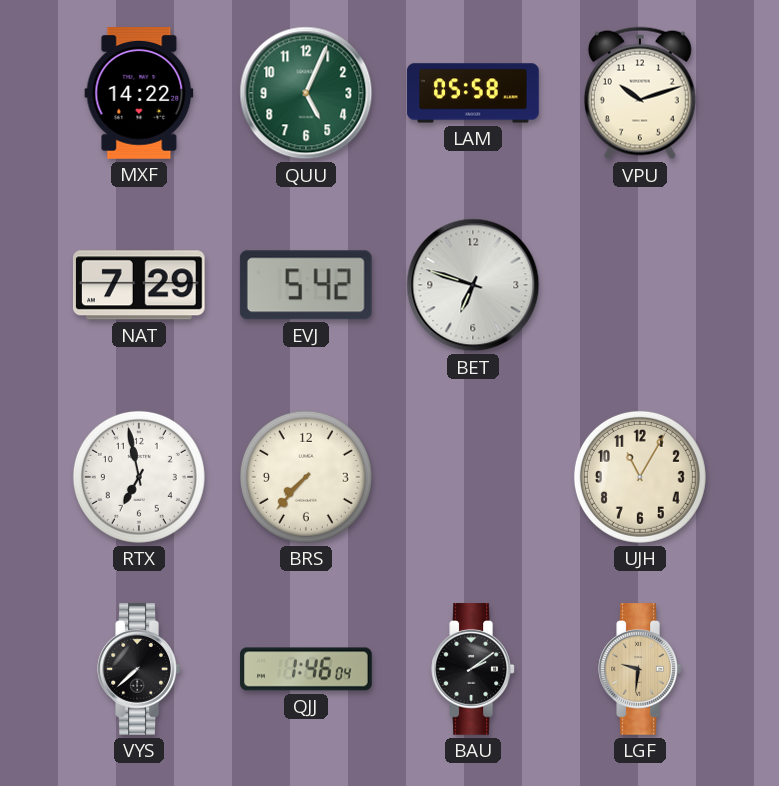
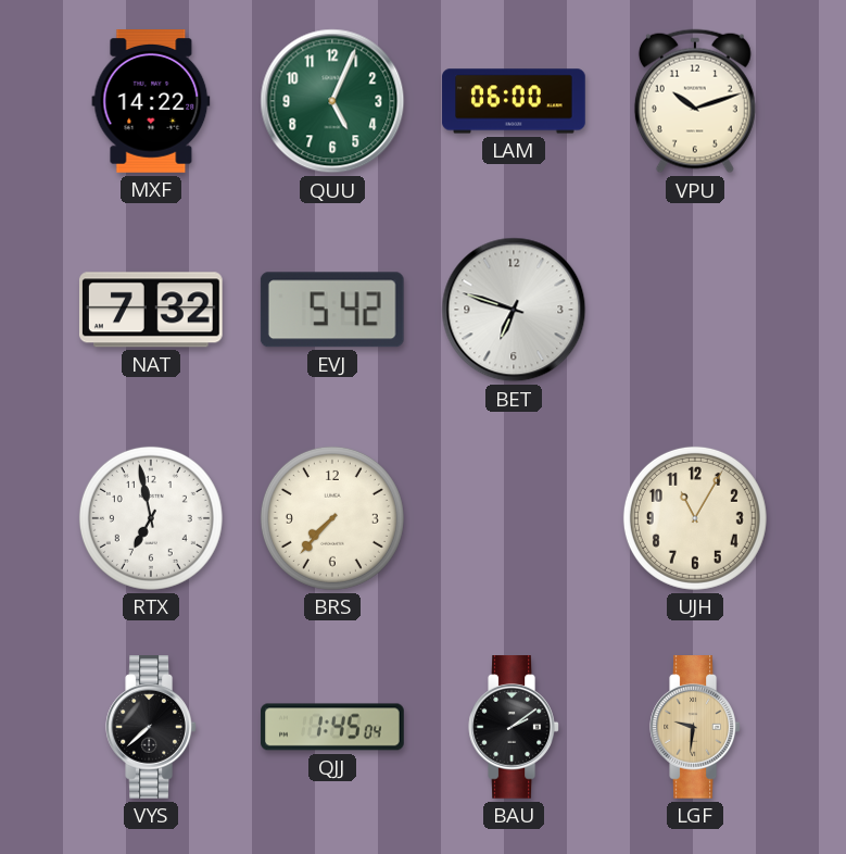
LAM: 05:58 -> 06:00 (514, 101)
NAT: 7:29 -> 7:32 (151, 310)
QJJ: 1:46 -> 1:45 (332, 727)
